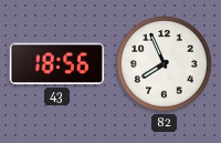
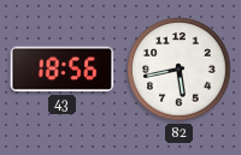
82: 7:56 -> 5:43 (180, 70)
